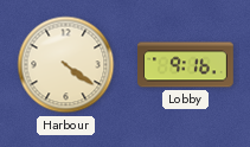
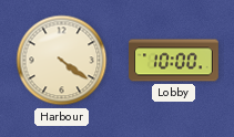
Lobby: 9:16 -> 10:00 (174, 61)
